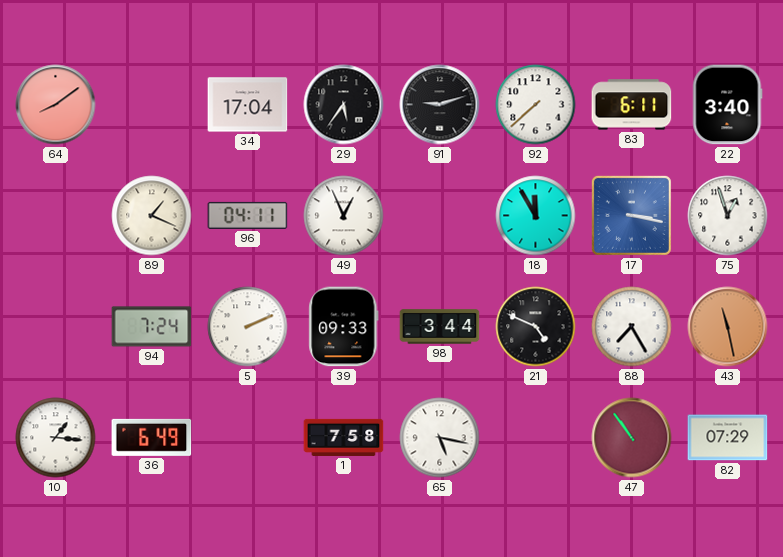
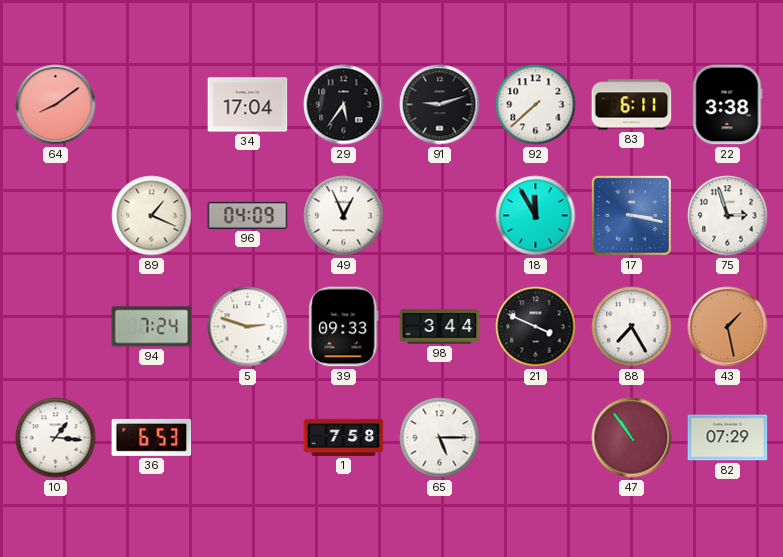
22: 3:40 -> 3:38 (728, 105)
96: 04:11 -> 04:09 (248, 215)
75: 12:57 -> 2:57 (728, 216)
5: 2:11 -> 2:48 (248, 327)
21: 4:49 -> 3:49 (536, 327)
43: 11:28 -> 1:28 (728, 327)
36: 6:49 -> 6:53 (152, 437)
65: 5:17 -> 5:15 (440, 438)
